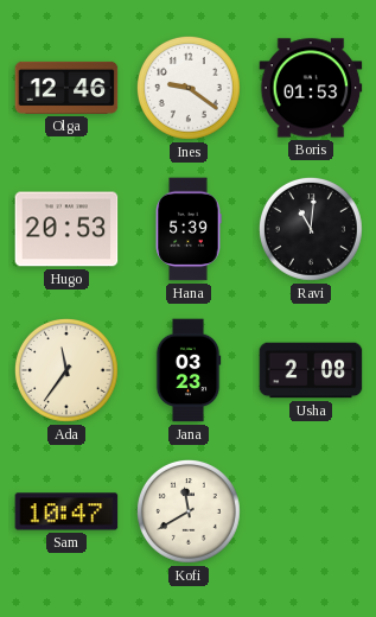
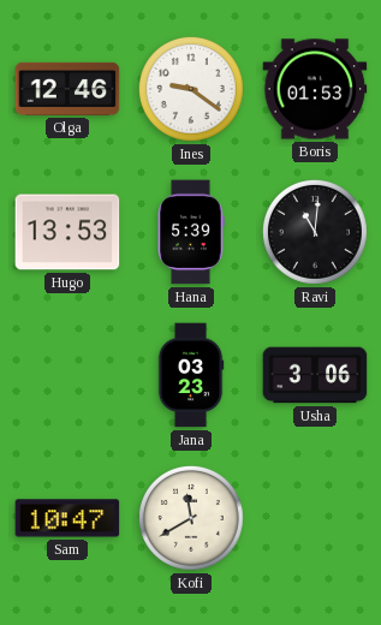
Hugo: 20:53 -> 13:53 (67, 232)
Ada: 11:36 -> none (66, 370)
Usha: 2:08 -> 3:06 (315, 375)
